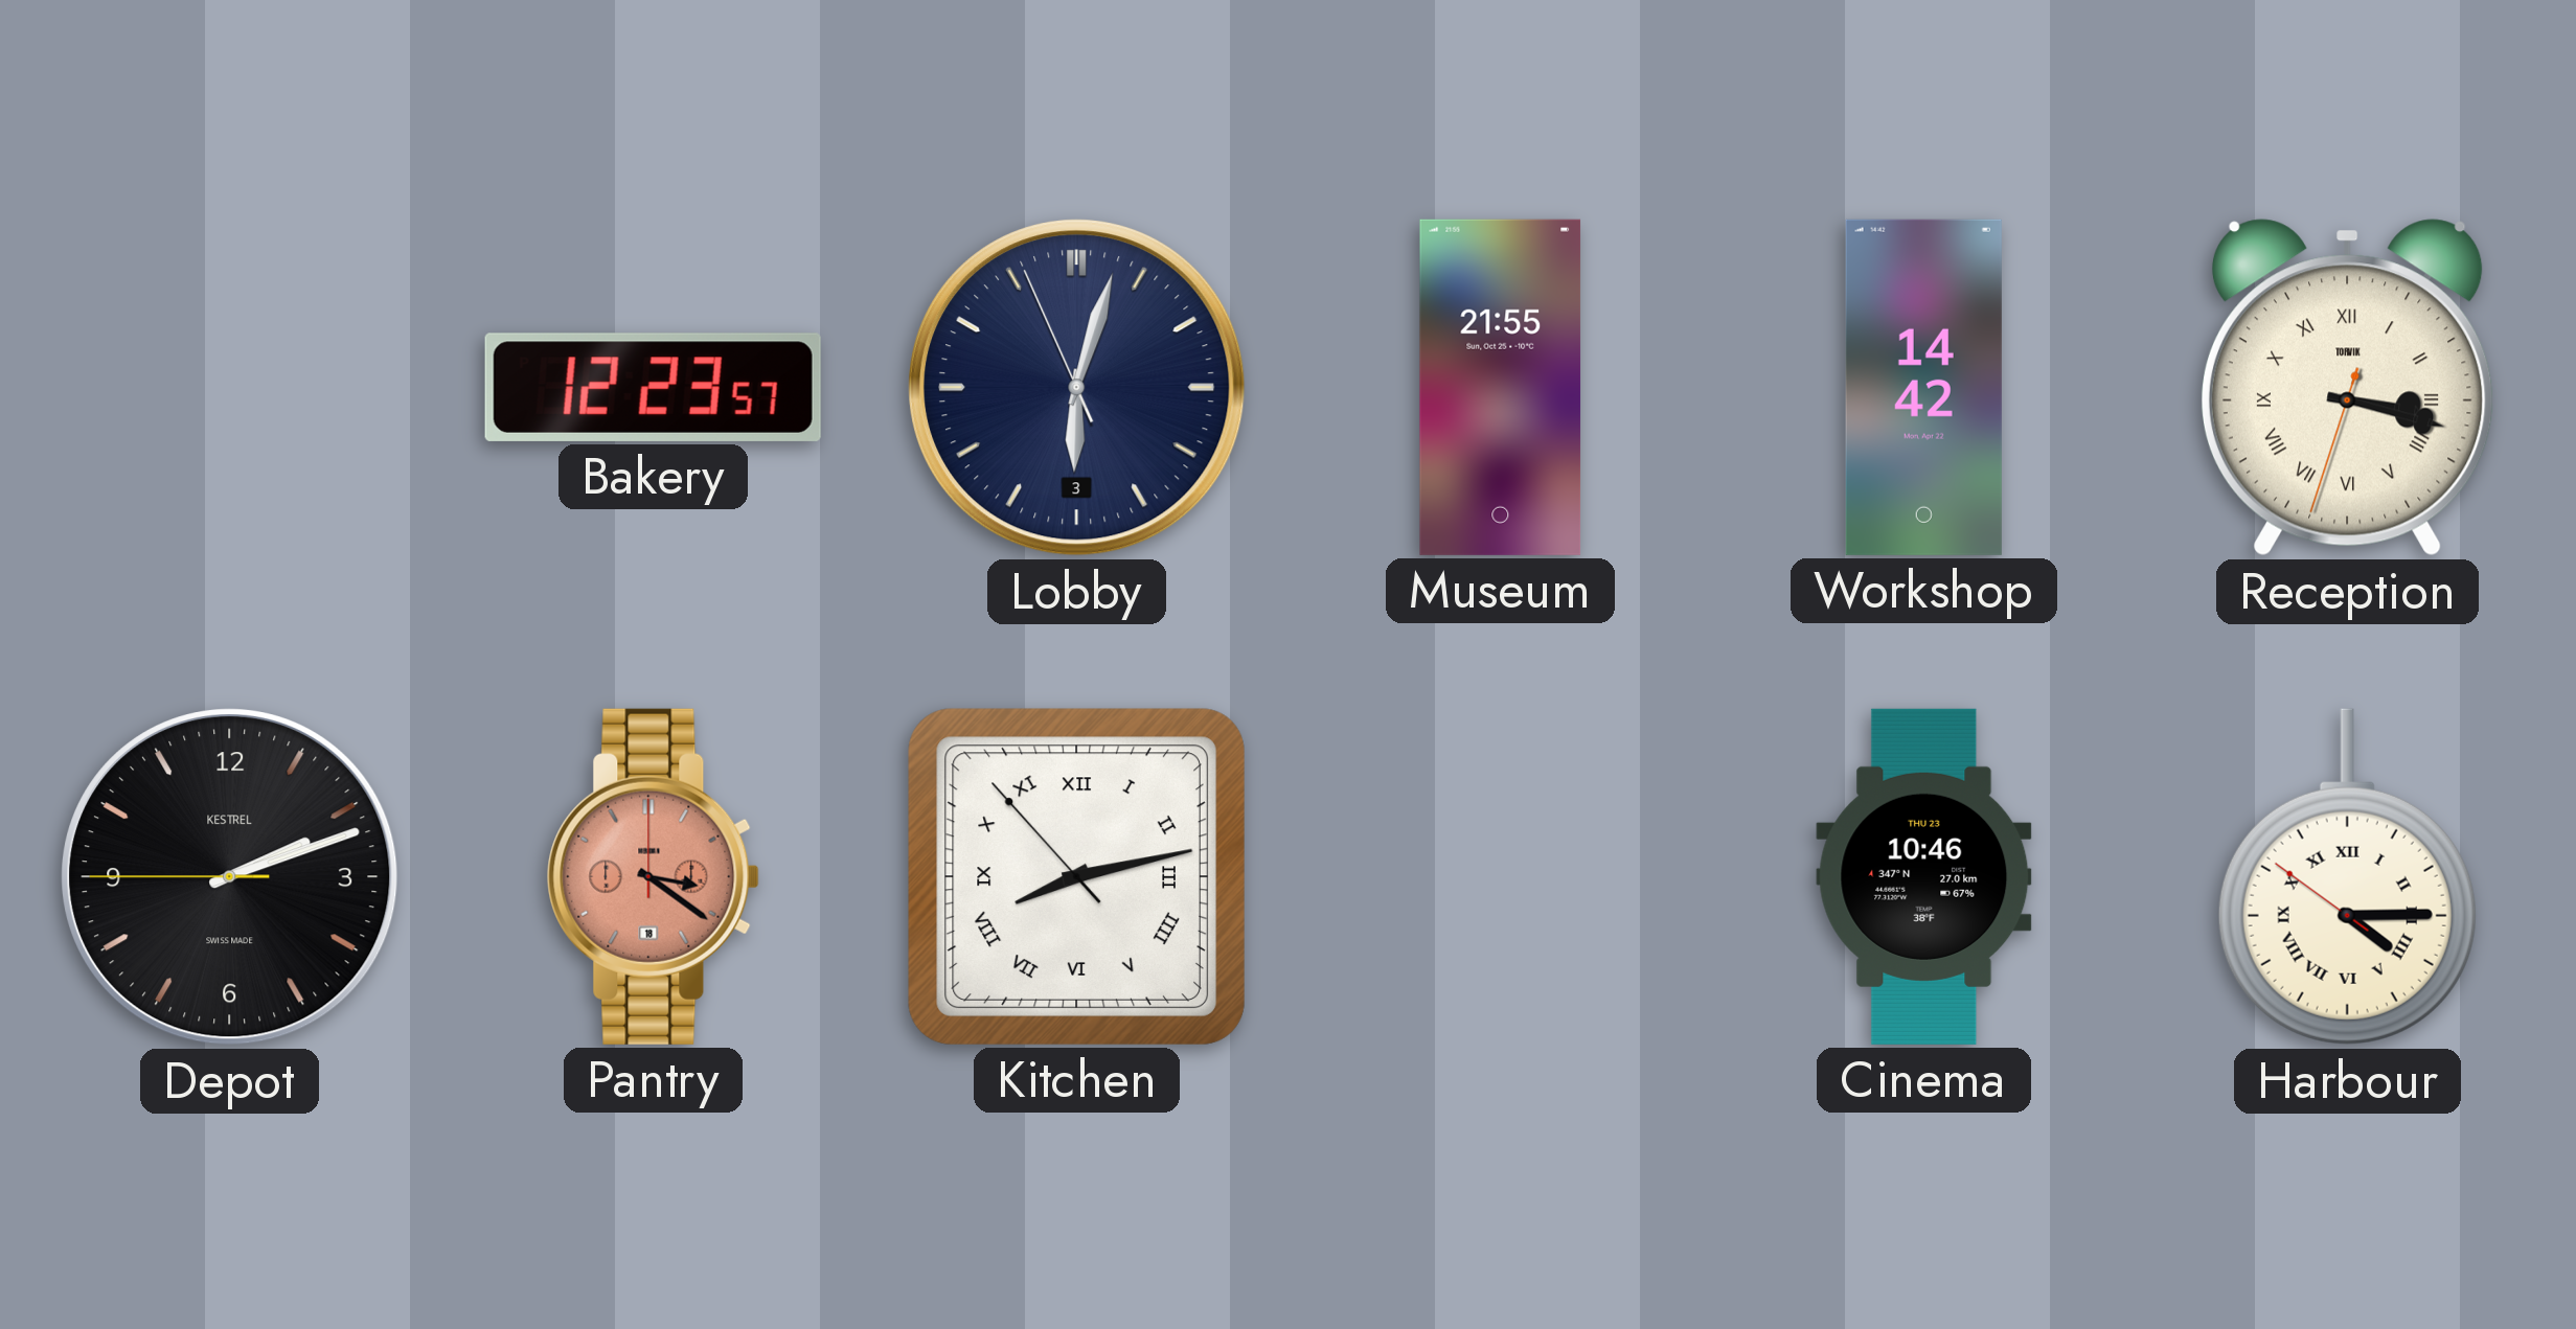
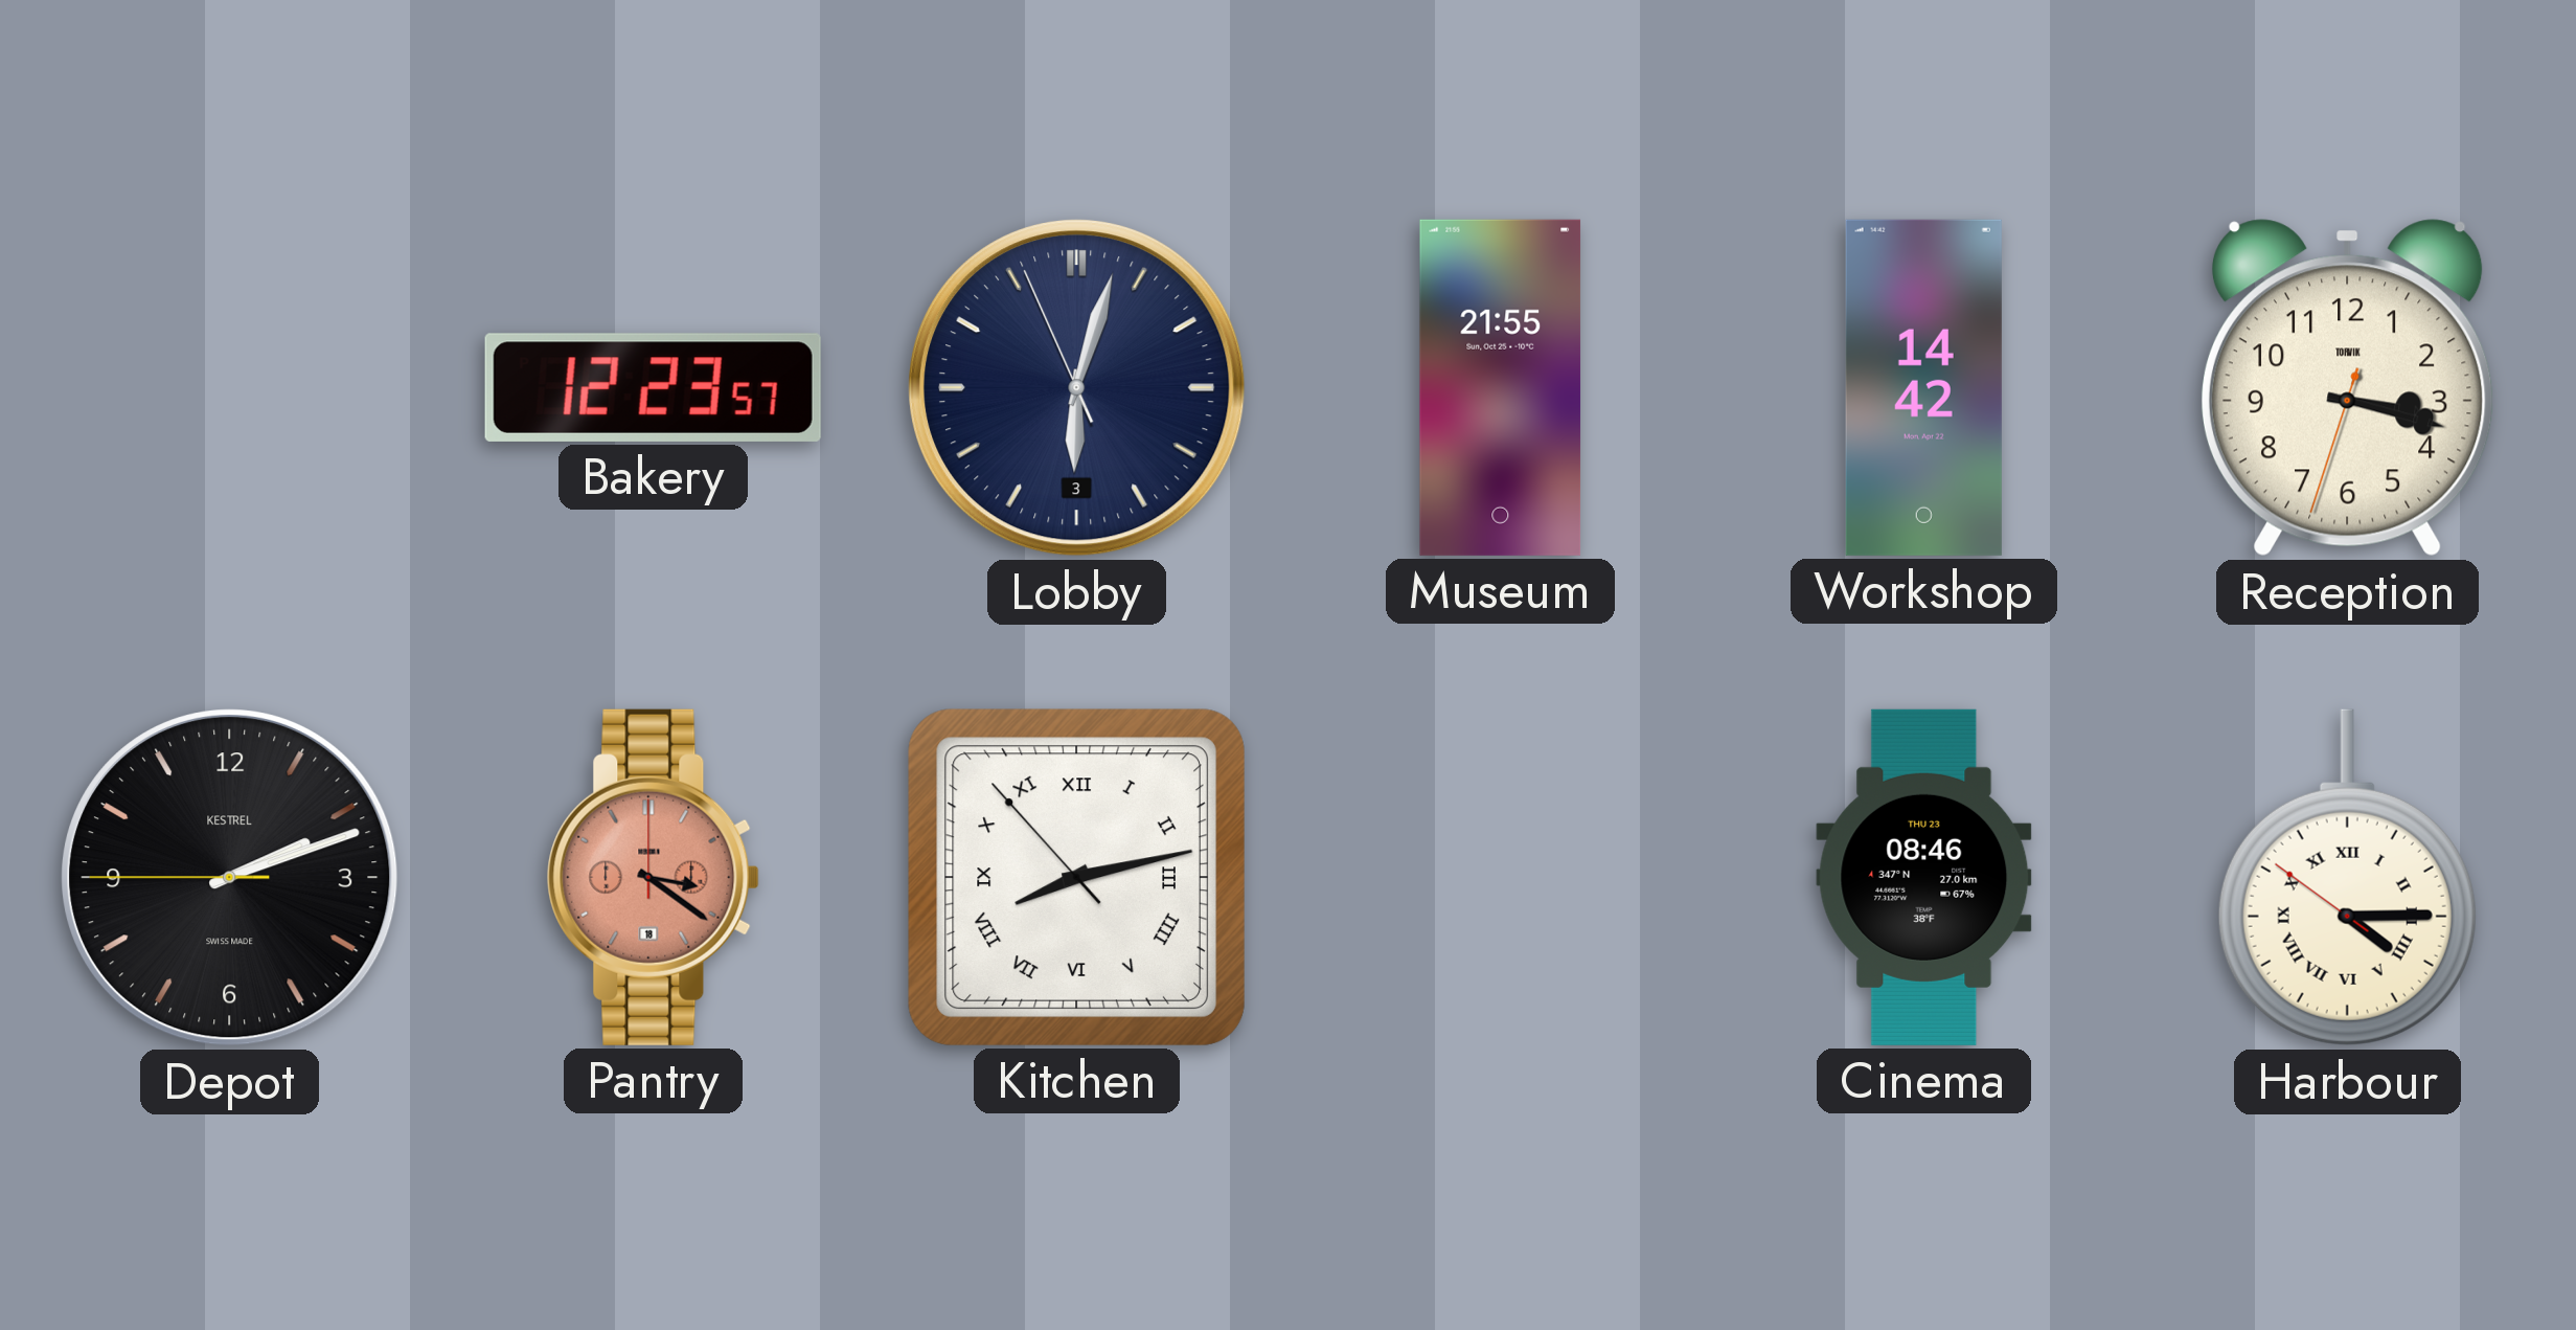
Reception numerals: Roman -> Arabic (2347, 388)
Cinema: 10:46 -> 08:46 (1924, 877)
